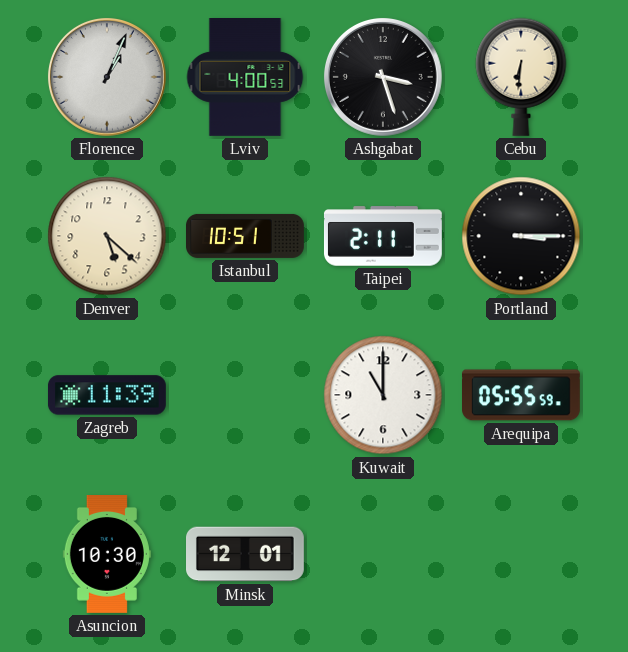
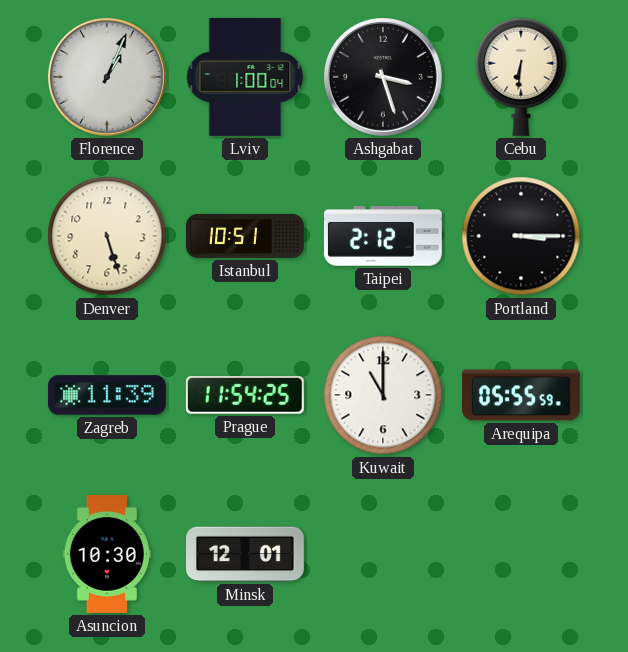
Lviv: 4:00 -> 1:00 (245, 78)
Denver: 5:22 -> 5:27 (107, 236)
Taipei: 2:11 -> 2:12 (383, 236)
Prague: none -> 11:54 (245, 395)
